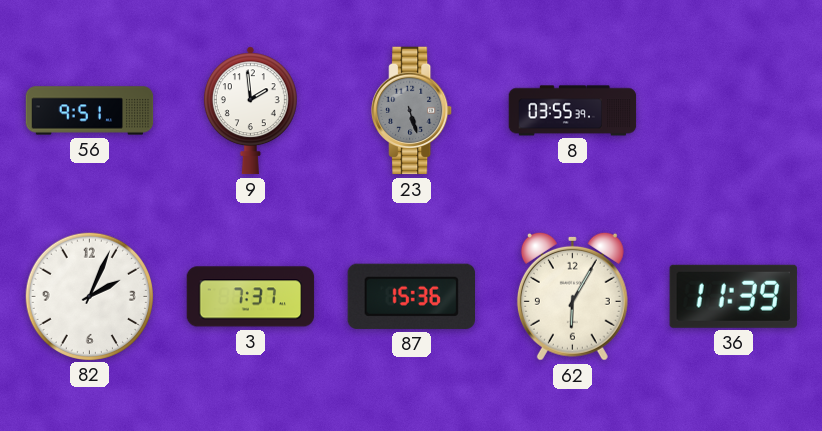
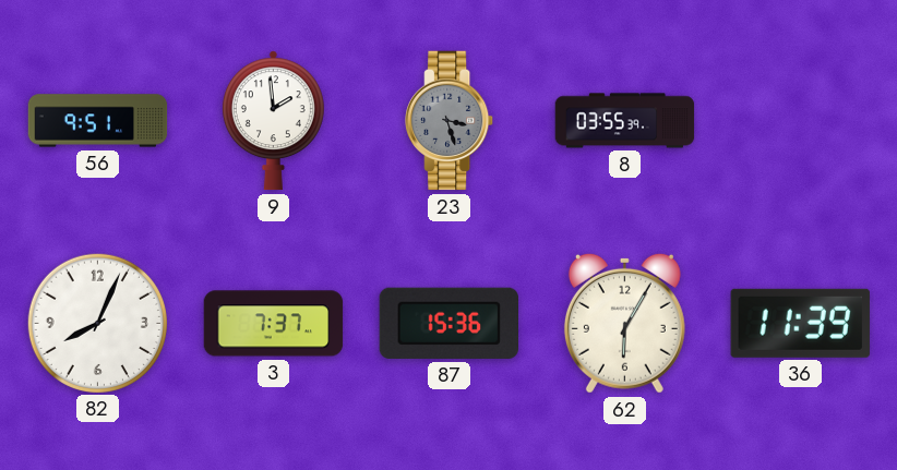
23: 5:27 -> 3:27 (450, 121)
82: 2:04 -> 8:04 (97, 323)
